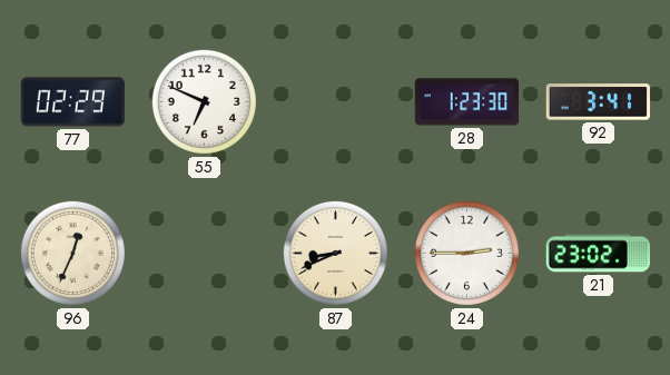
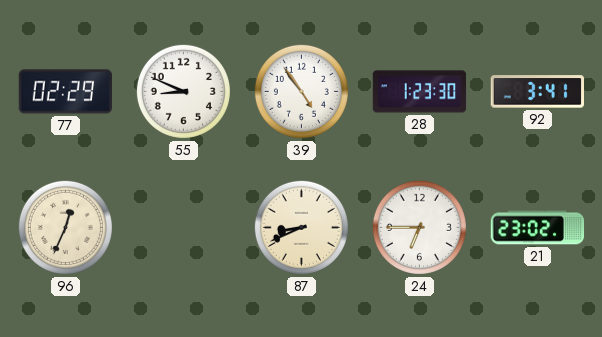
55: 6:49 -> 8:49 (183, 91)
39: none -> 4:54 (301, 91)
24: 2:45 -> 6:45 (419, 227)
